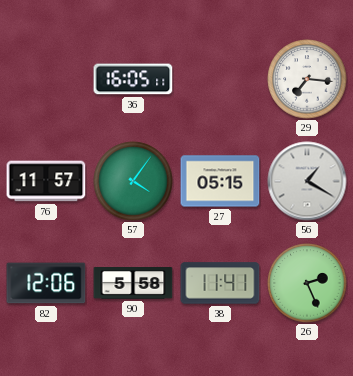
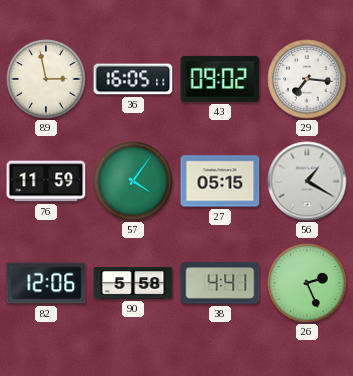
89: none -> 2:58 (46, 79)
43: none -> 09:02 (220, 79)
76: 11:57 -> 11:59 (46, 181)
38: 11:41 -> 4:41 (220, 283)
